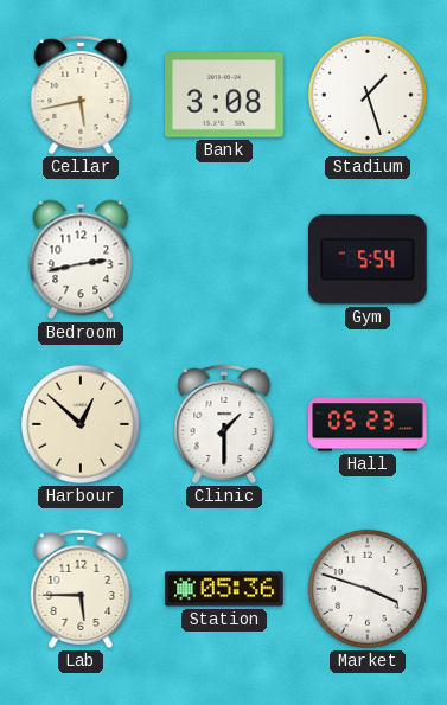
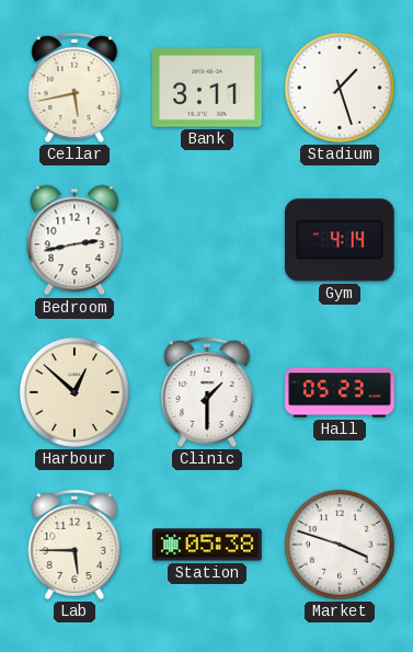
Bank: 3:08 -> 3:11 (208, 88)
Gym: 5:54 -> 4:14 (340, 240)
Station: 05:36 -> 05:38 (207, 545)
